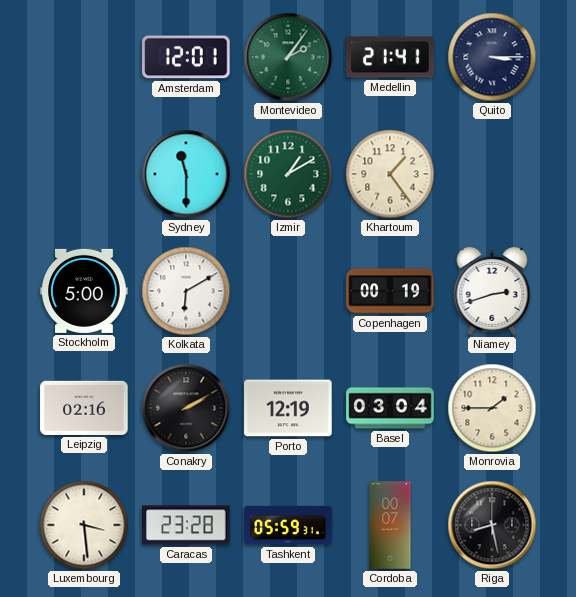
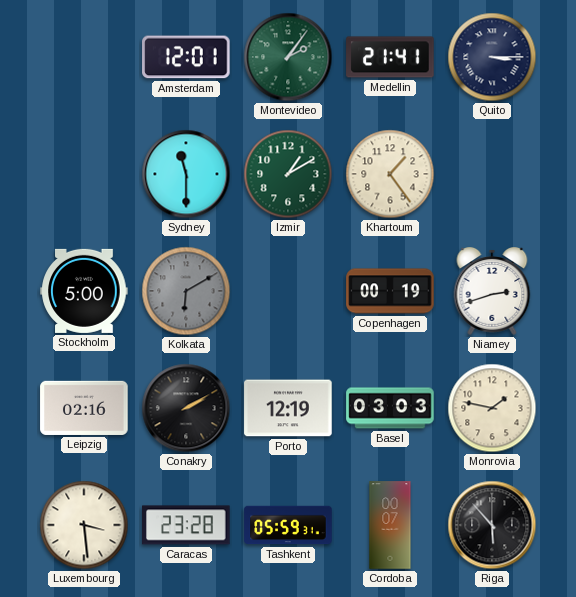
Kolkata dial: white -> grey (186, 291)
Basel: 03:04 -> 03:03 (390, 408)
Monrovia: 1:45 -> 1:47 (492, 408)
Riga: 8:28 -> 5:53 (492, 525)
